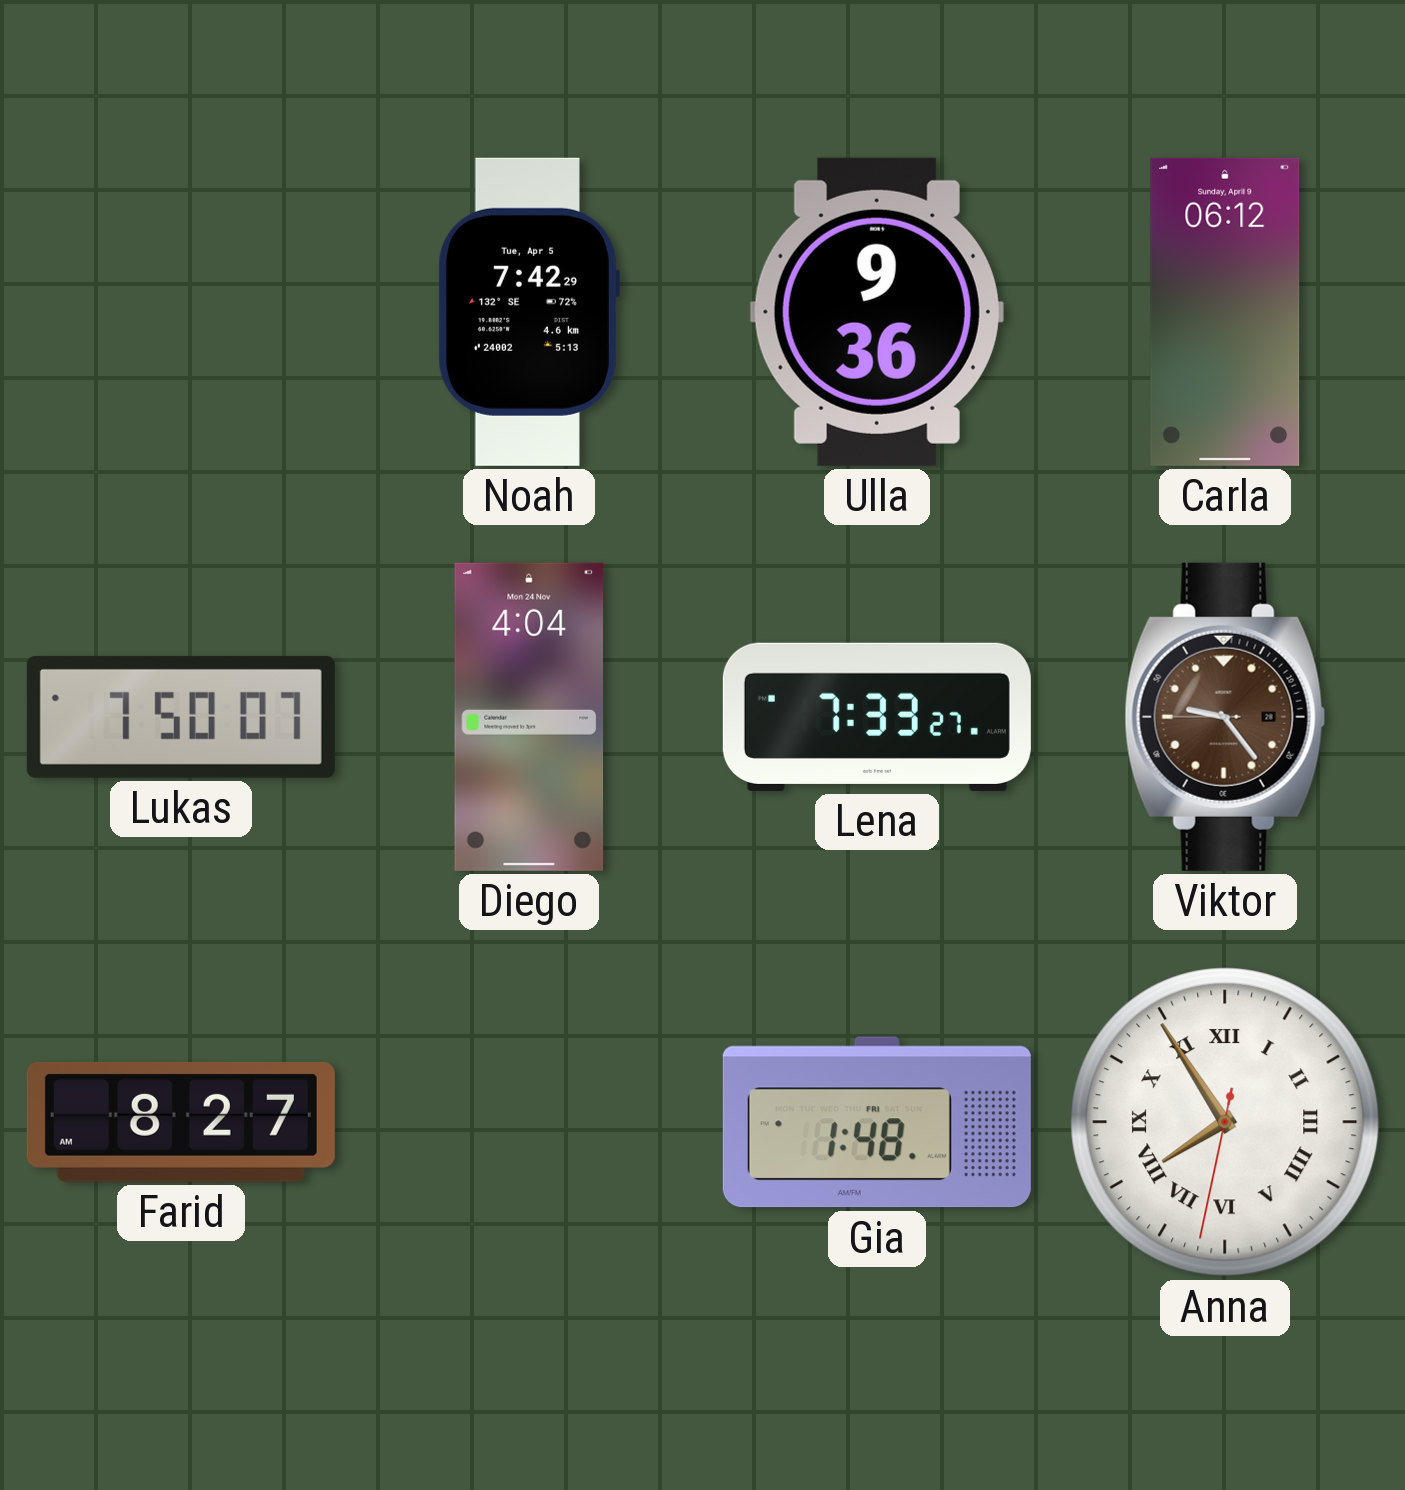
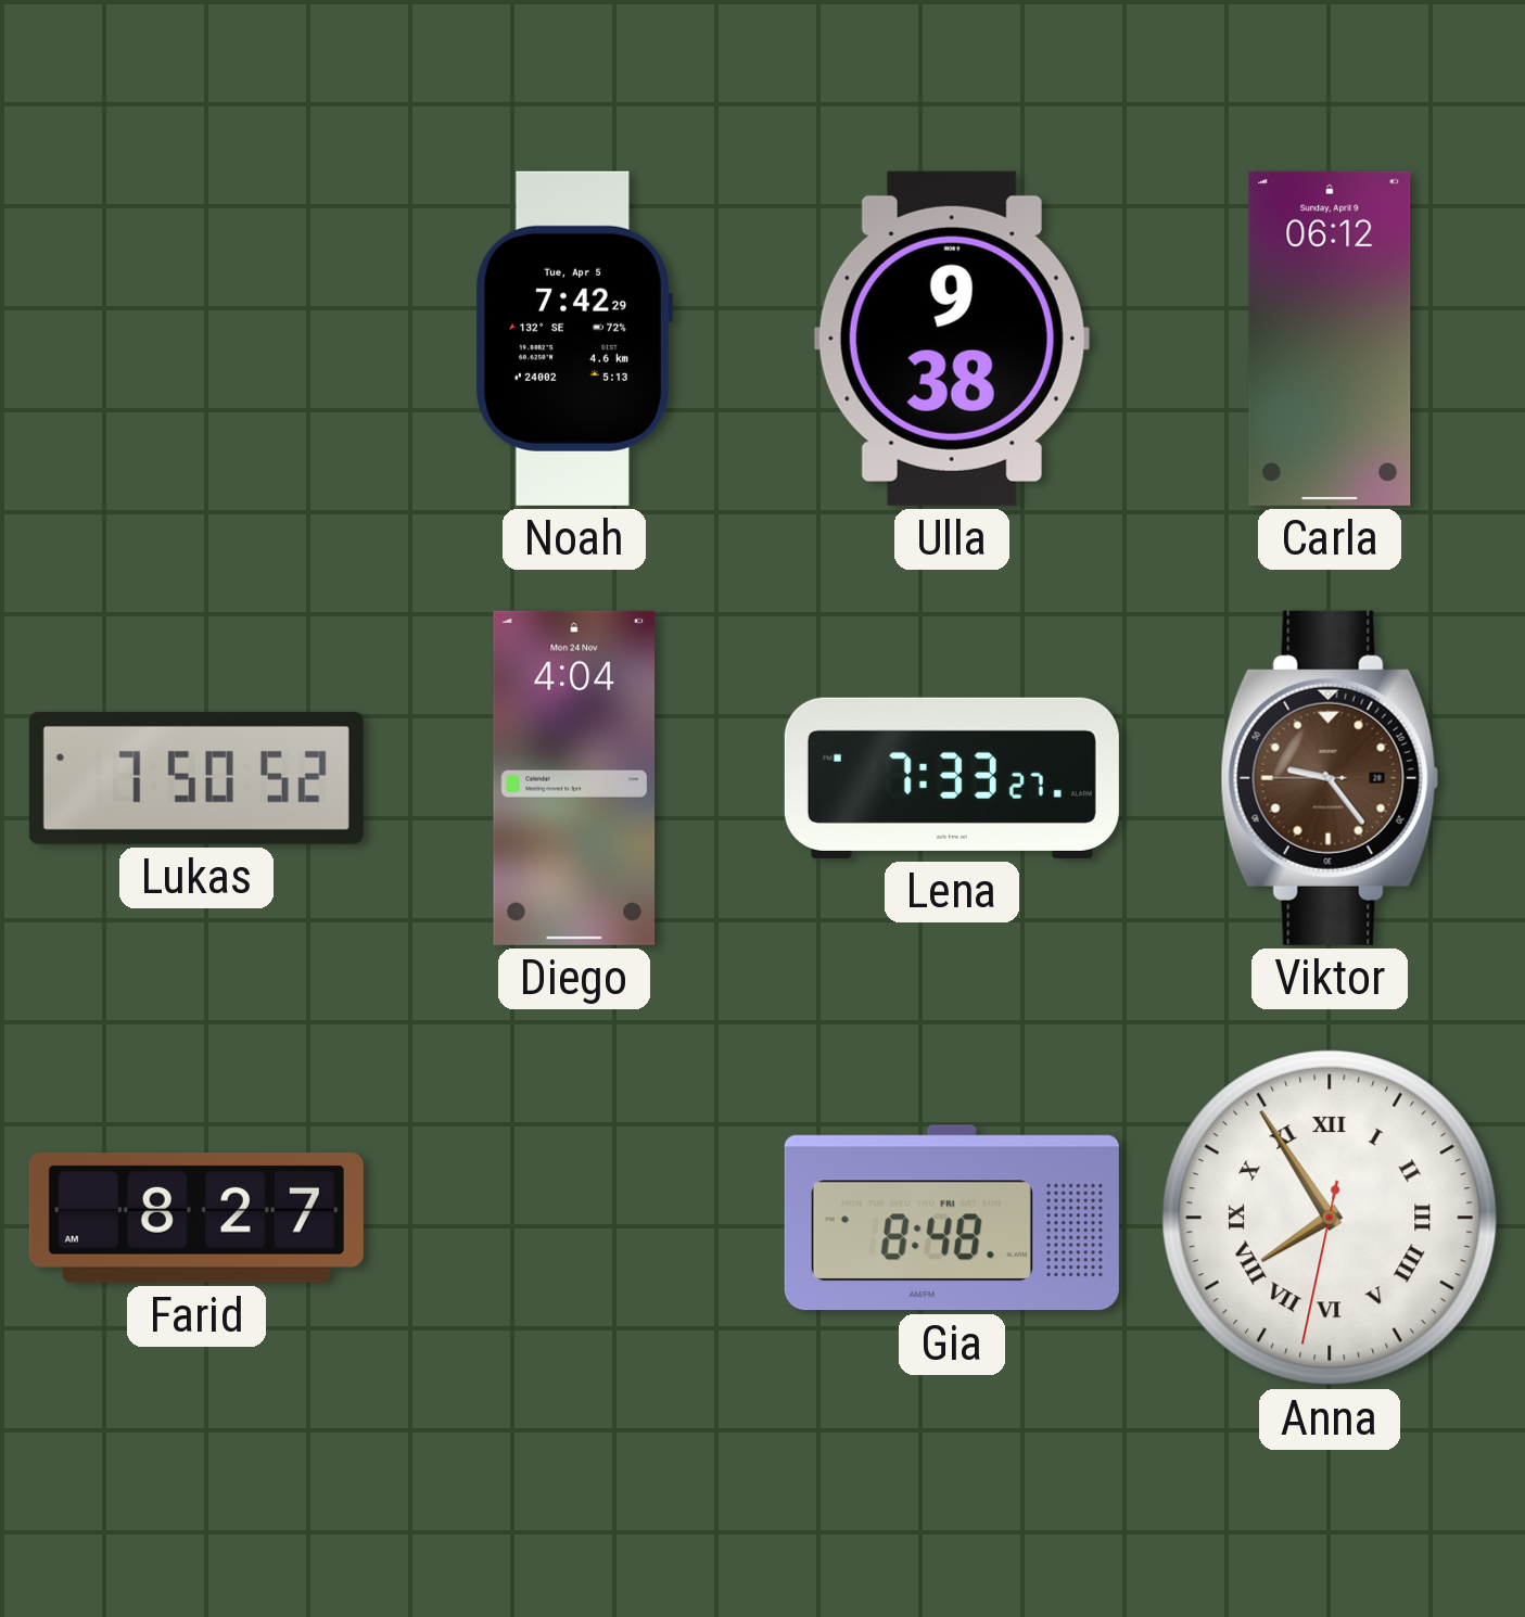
Ulla: 9:36 -> 9:38 (952, 339)
Lukas: 7:50:07 -> 7:50:52 (196, 778)
Gia: 1:48 -> 8:48 (952, 1218)
